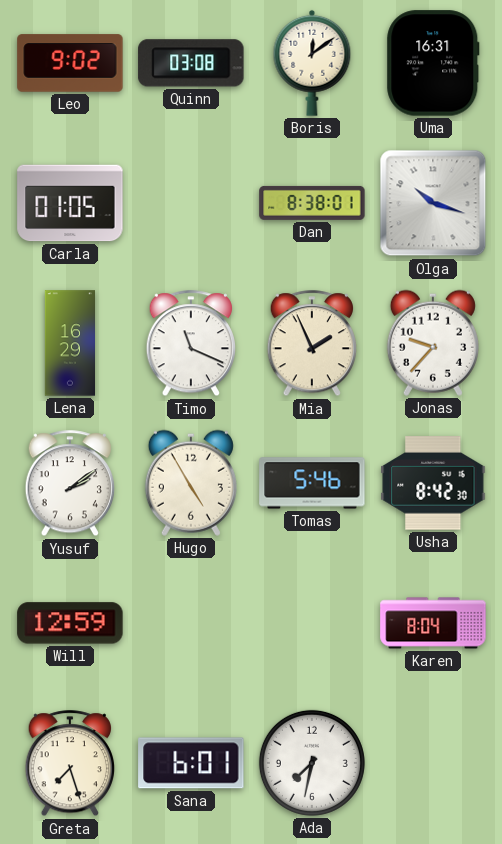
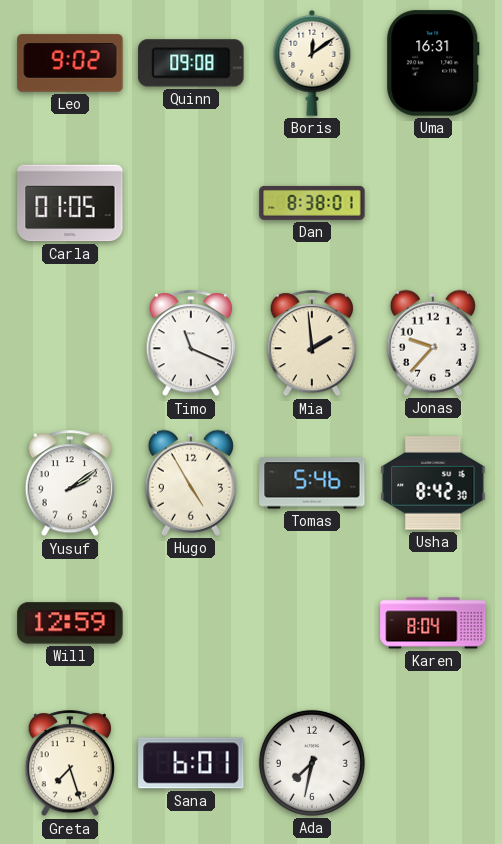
Quinn: 03:08 -> 09:08 (191, 63)
Olga: 10:18 -> none (433, 203)
Lena: 16:29 -> none (69, 343)
Mia: 1:56 -> 1:59 (311, 344)
